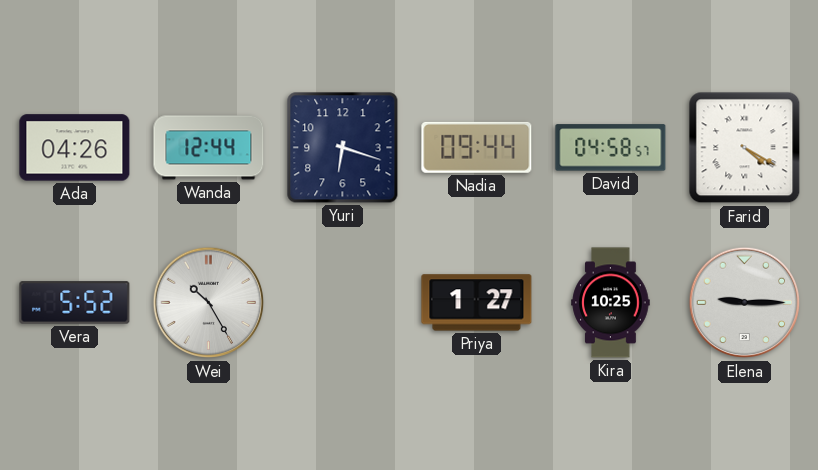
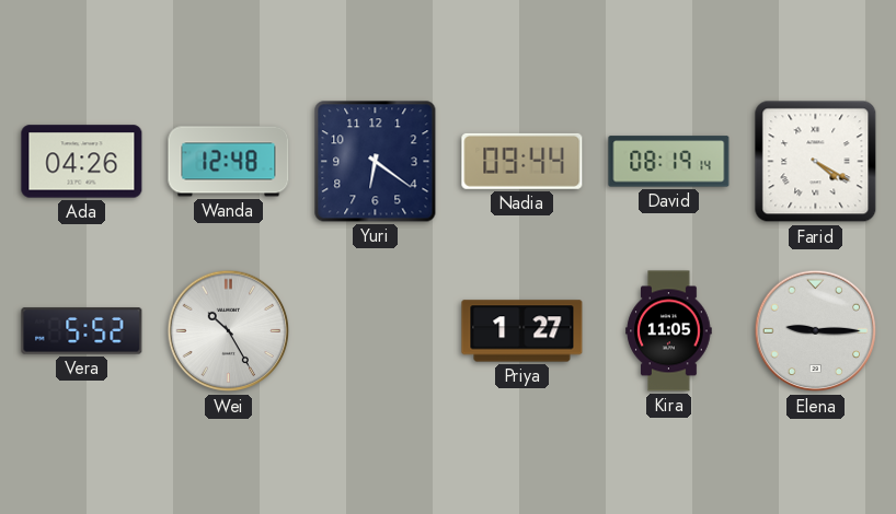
Wanda: 12:44 -> 12:48 (229, 162)
Yuri: 6:18 -> 6:21 (376, 162)
David: 04:58 -> 08:19 (669, 162)
Kira: 10:25 -> 11:05 (669, 331)
